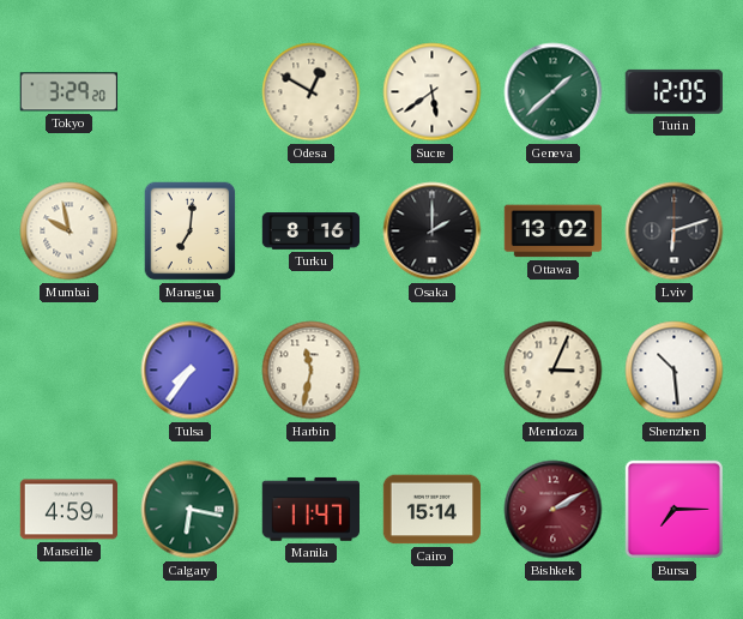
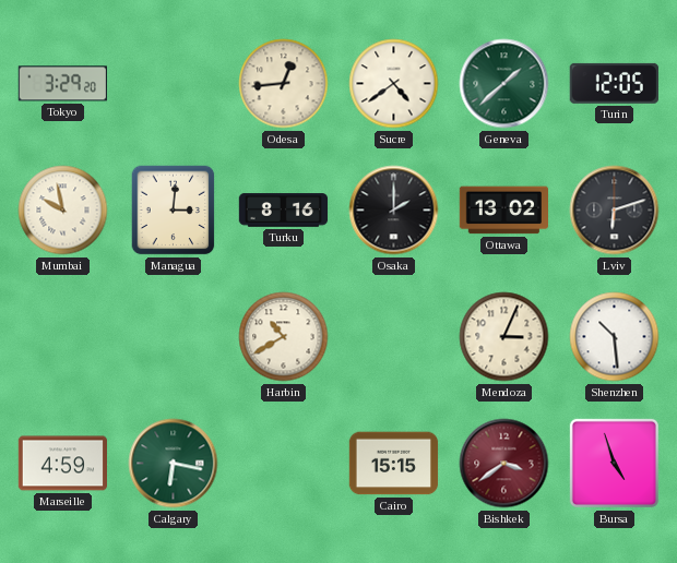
Odesa: 12:50 -> 12:44 (284, 84)
Sucre: 5:39 -> 4:39 (394, 84)
Managua: 7:01 -> 3:01 (174, 211)
Tulsa: 7:36 -> none (191, 371)
Harbin: 11:32 -> 10:40 (284, 337)
Manila: 11:47 -> none (310, 509)
Cairo: 15:14 -> 15:15 (394, 464)
Bishkek: 2:10 -> 3:39 (504, 464)
Bursa: 7:15 -> 4:57 (614, 463)
